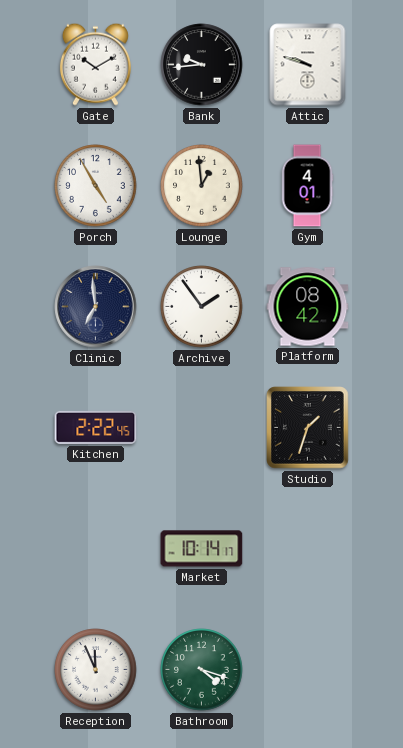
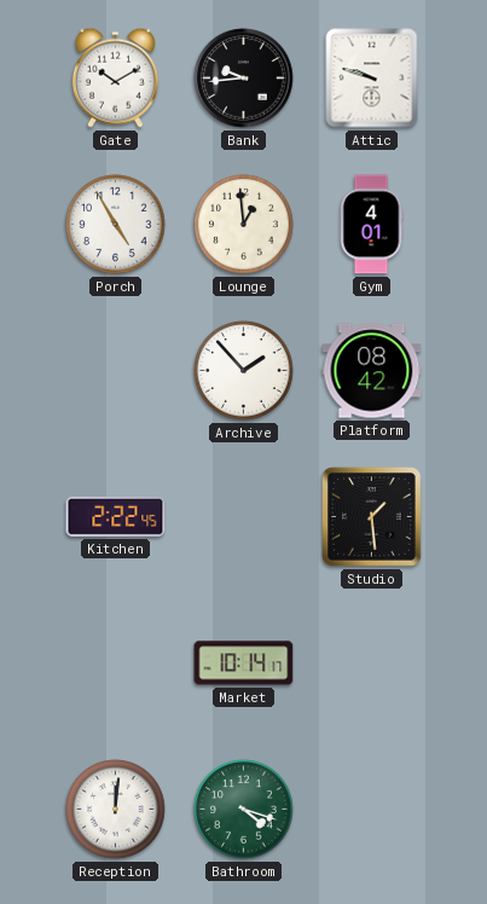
Clinic: 6:59 -> none (96, 307)
Archive: 1:54 -> 1:53 (244, 371)
Studio: 1:33 -> 1:29 (372, 517)
Reception: 11:56 -> 12:01 (116, 810)
